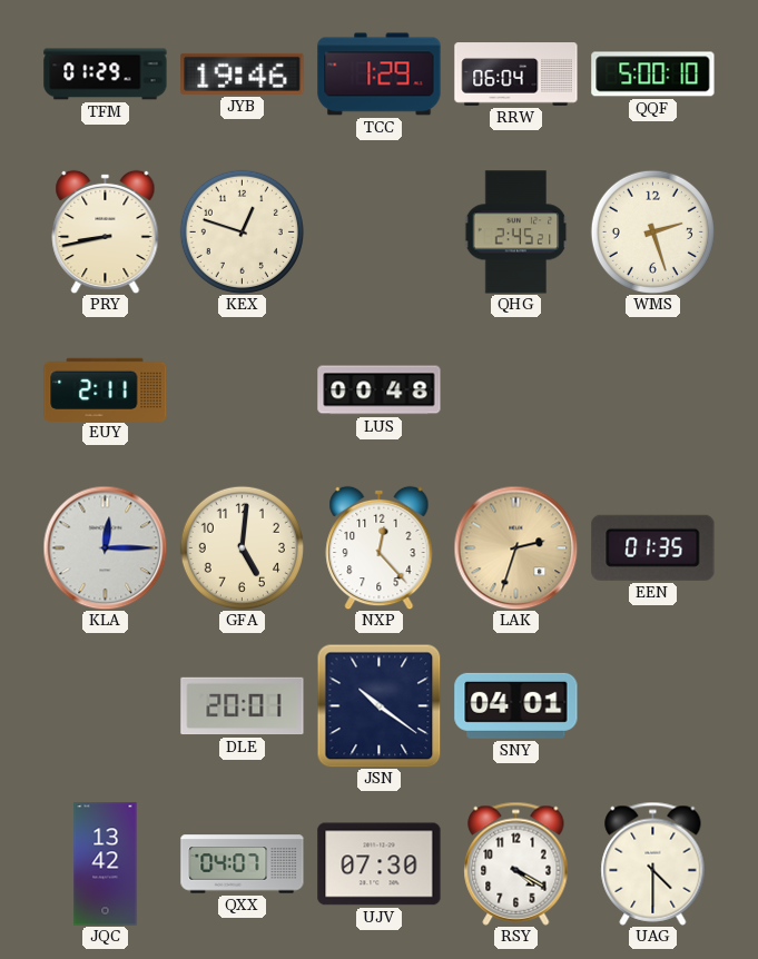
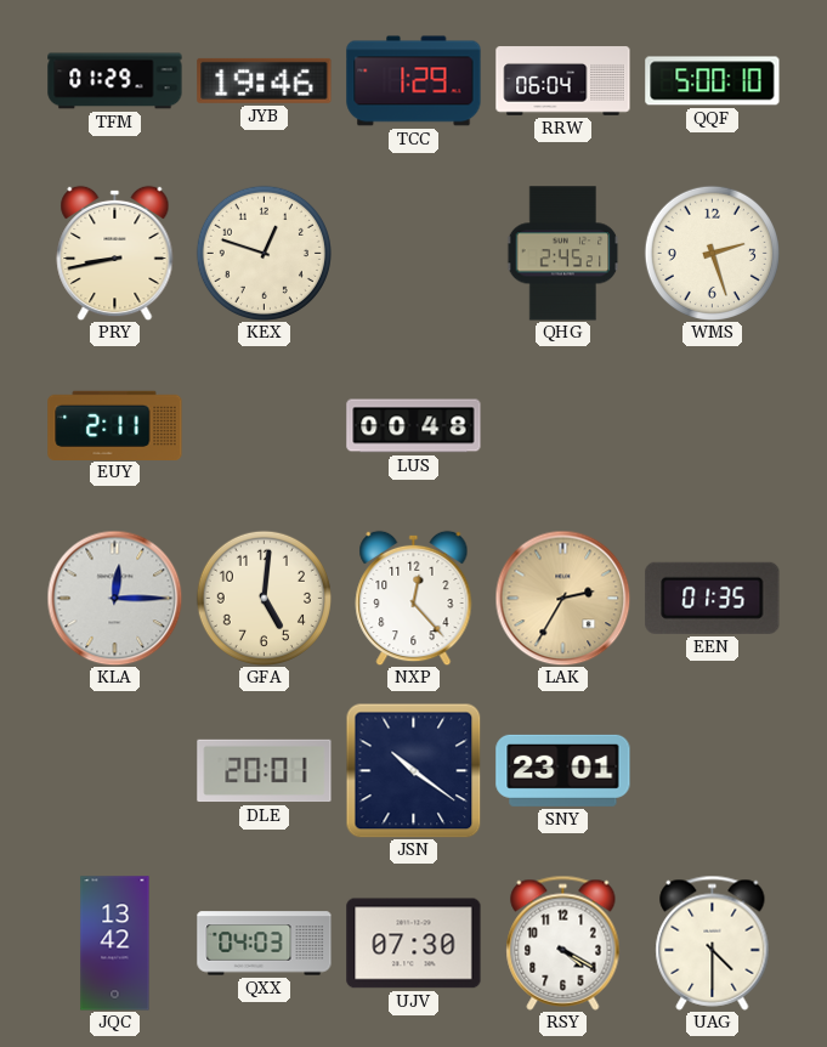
LAK: 2:33 -> 2:35 (562, 598)
SNY: 04:01 -> 23:01 (563, 770)
QXX: 04:07 -> 04:03 (265, 944)
